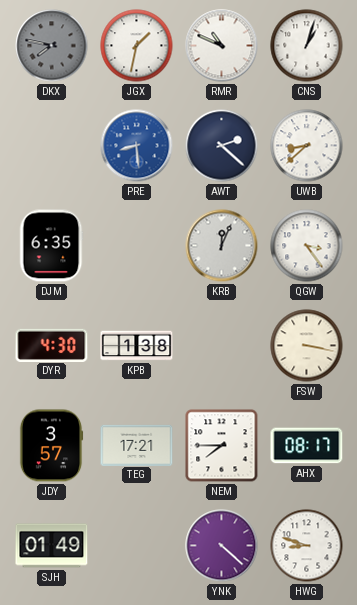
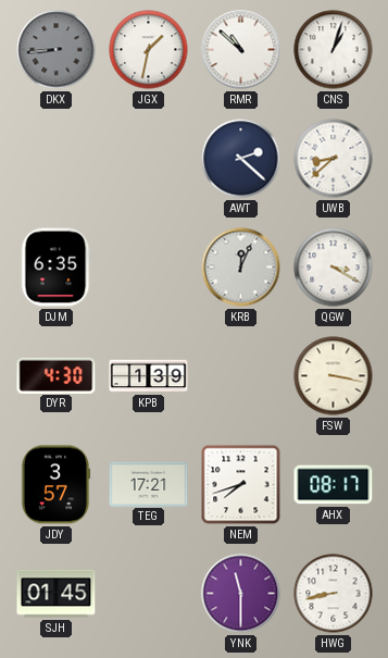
DKX: 7:47 -> 8:44 (57, 50)
RMR: 10:49 -> 10:52 (241, 50)
PRE: 8:29 -> none (137, 146)
QGW: 3:24 -> 3:20 (334, 268)
KPB: 1:38 -> 1:39 (149, 376)
NEM: 7:45 -> 7:42 (241, 485)
SJH: 01:49 -> 01:45 (57, 594)
YNK: 4:22 -> 11:30 (241, 594)
HWG: 8:48 -> 8:43 (334, 594)
